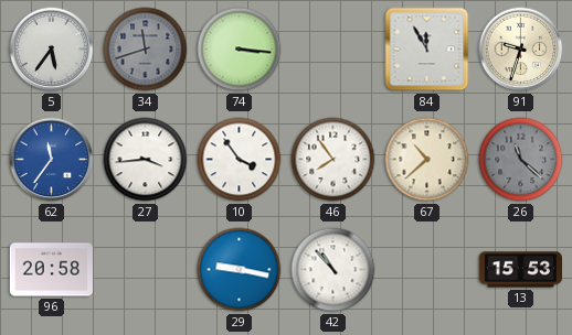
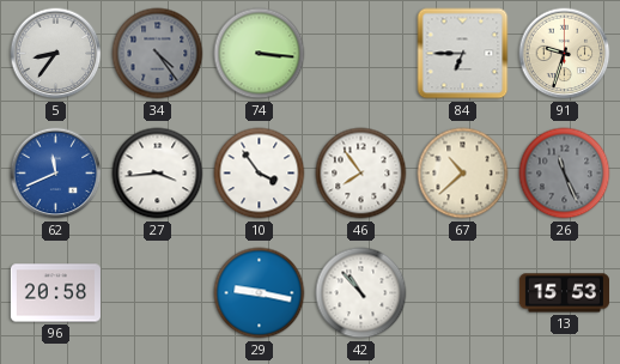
5: 5:36 -> 8:36 (56, 54)
34: 11:42 -> 4:24 (158, 54)
84: 11:55 -> 6:45 (463, 54)
62: 11:36 -> 11:41 (56, 174)
26: 11:22 -> 11:26 (565, 174)
